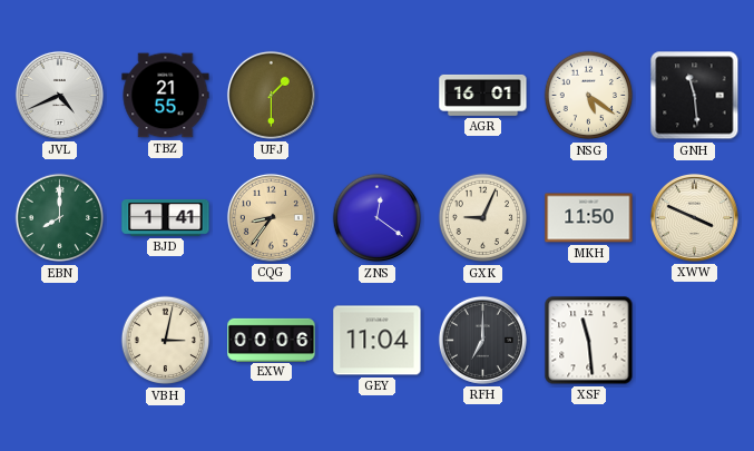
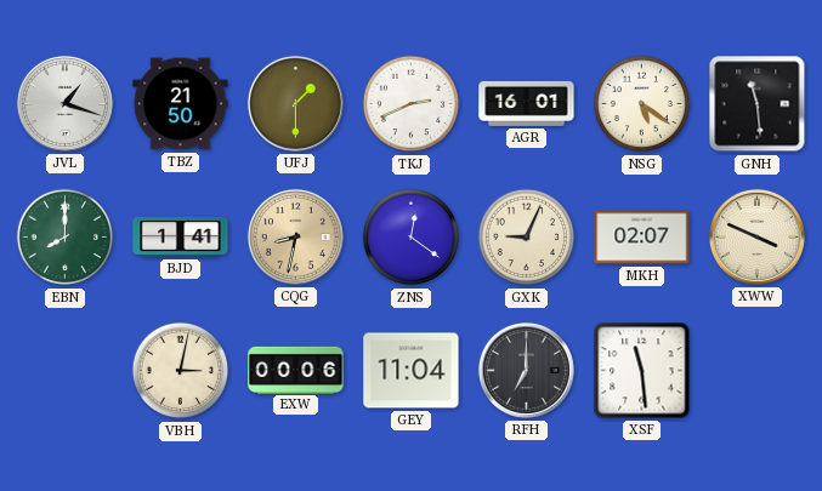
JVL: 4:41 -> 1:18 (64, 103)
TBZ: 21:55 -> 21:50 (181, 104)
TKJ: none -> 2:41 (412, 104)
CQG: 8:36 -> 8:32 (295, 236)
MKH: 11:50 -> 02:07 (642, 238)
